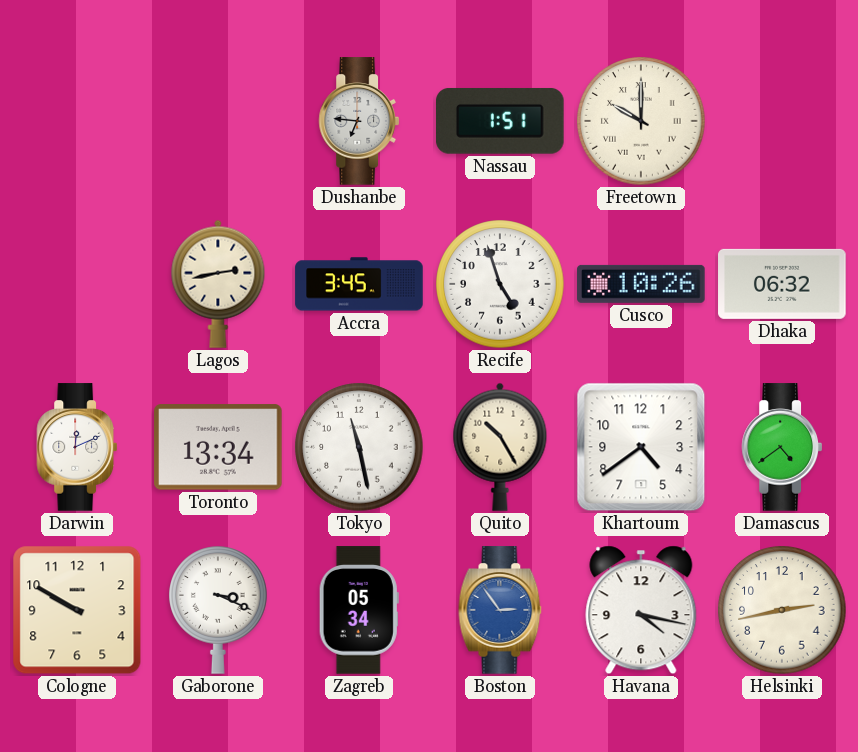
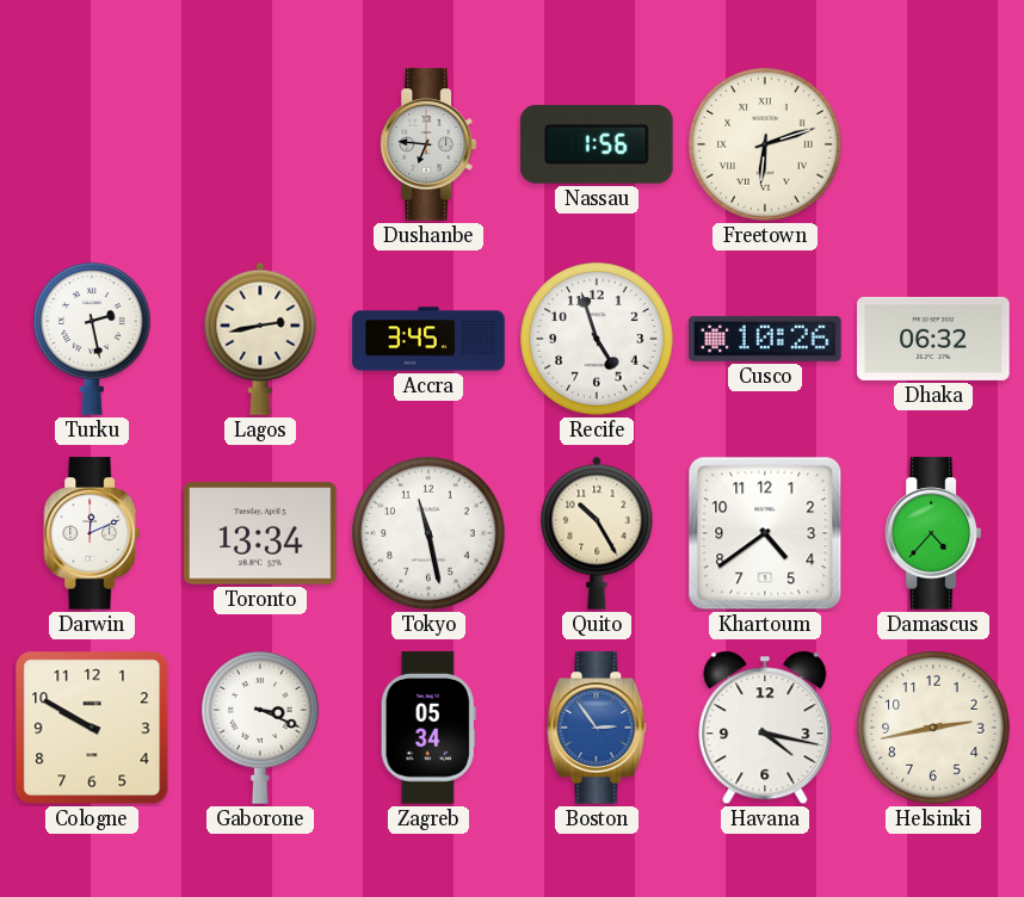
Nassau: 1:51 -> 1:56 (598, 144)
Freetown: 10:00 -> 6:12 (765, 144)
Turku: none -> 2:28 (92, 339)
Damascus: 4:39 -> 4:37 (932, 533)
